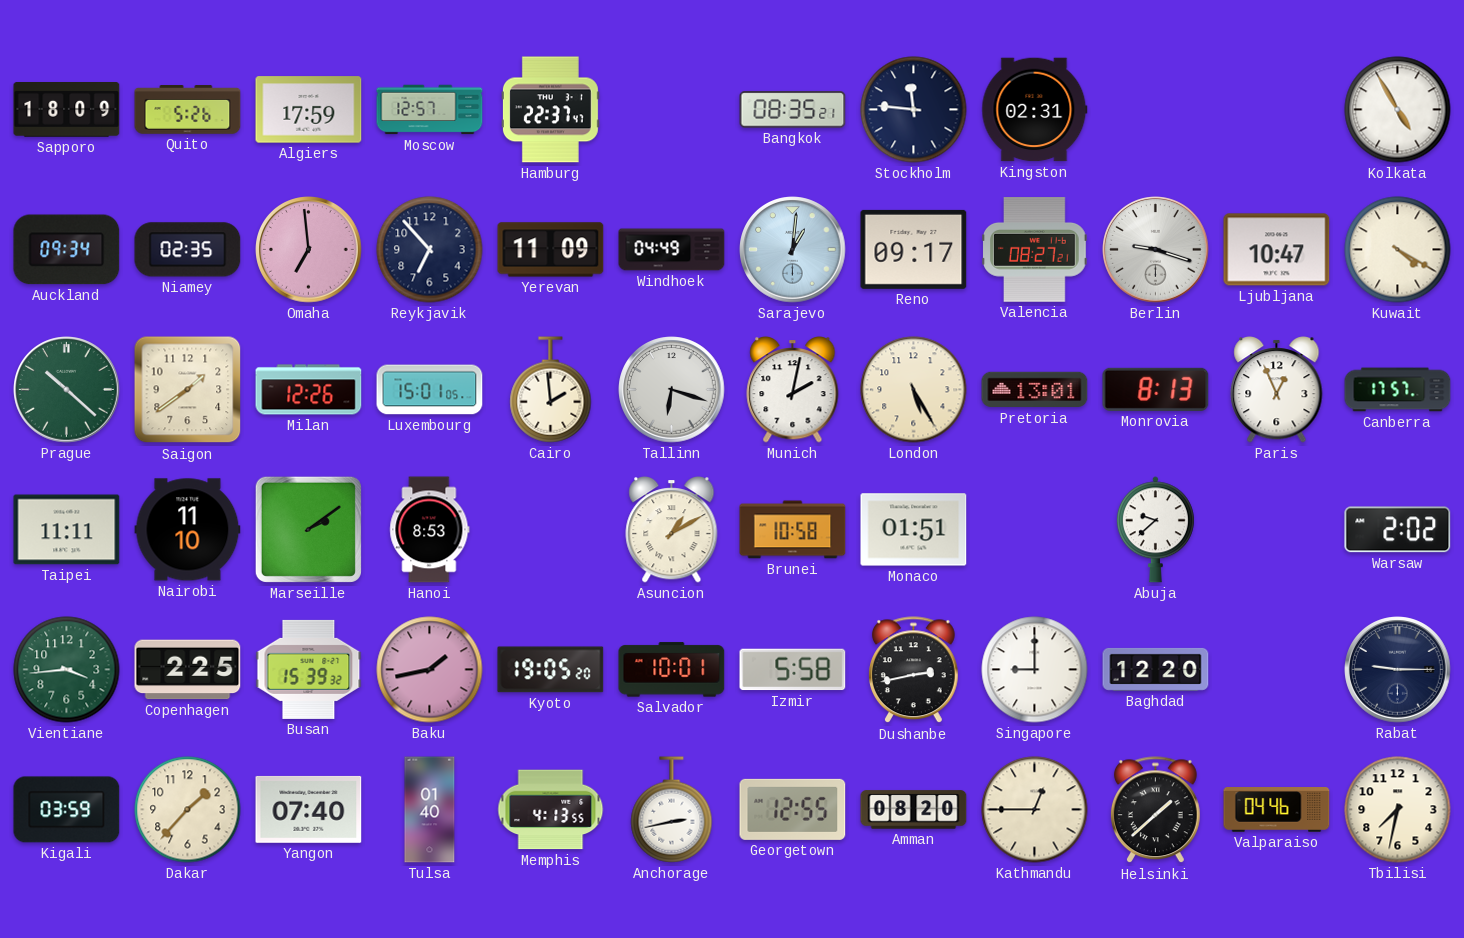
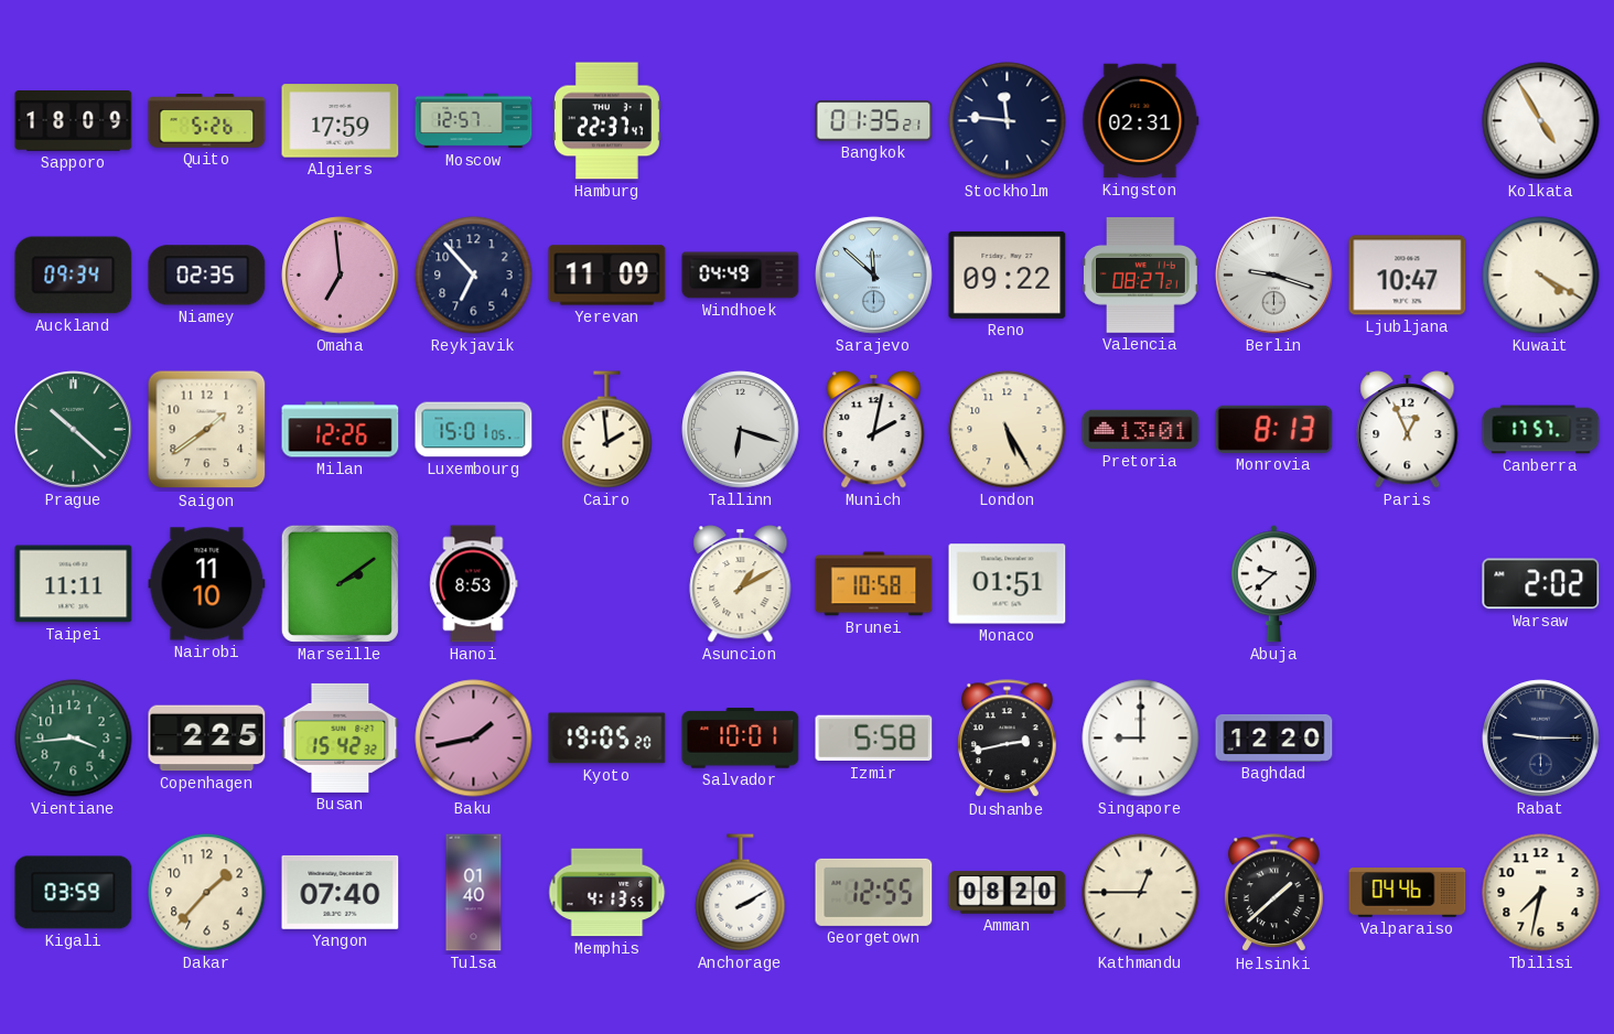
Bangkok: 08:35 -> 01:35 (874, 121)
Sarajevo: 1:01 -> 11:52 (874, 276)
Reno: 09:17 -> 09:22 (1008, 274)
Busan: 15:39 -> 15:42 (341, 737)
Anchorage: 2:43 -> 2:10 (741, 893)
